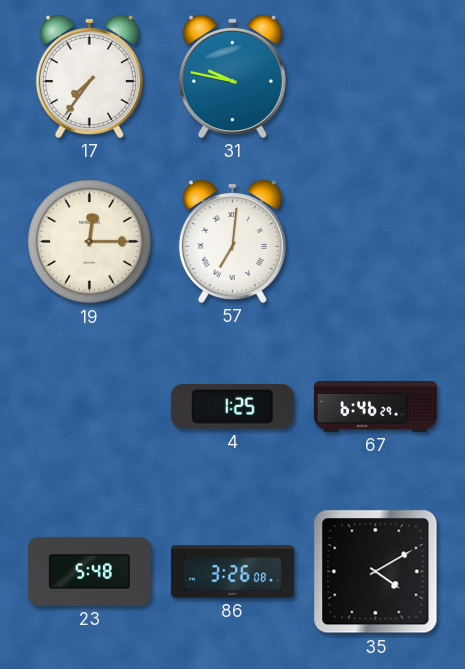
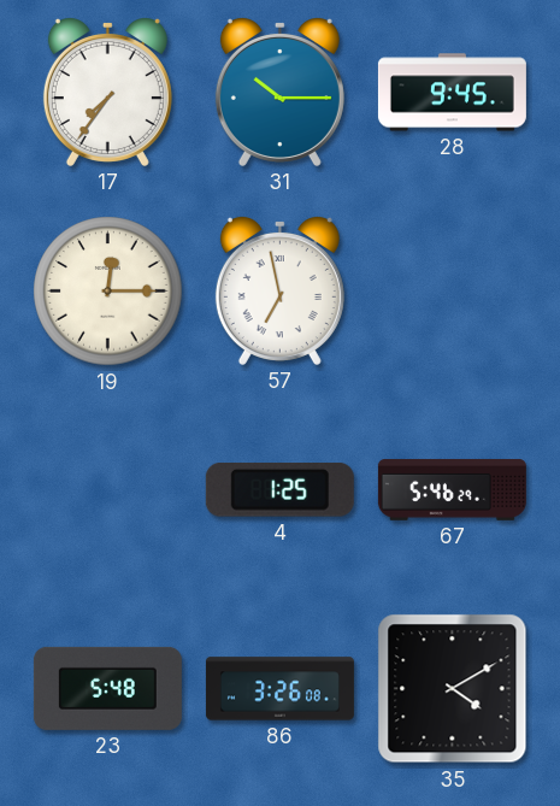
31: 9:47 -> 10:15 (279, 92)
28: none -> 9:45 (452, 93)
57: 7:01 -> 6:58 (279, 290)
67: 6:46 -> 5:46 (452, 489)
